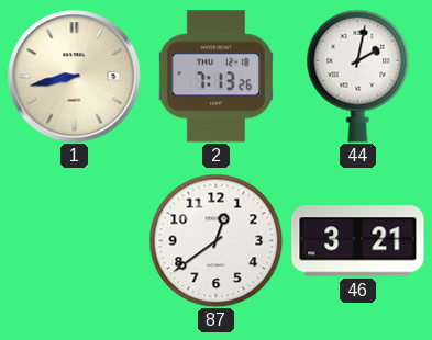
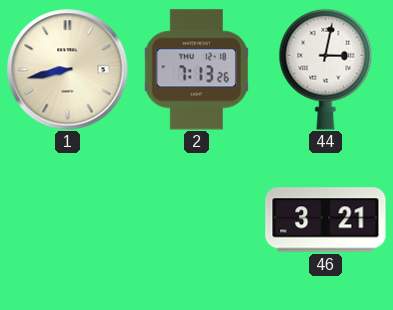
44: 2:02 -> 3:02 (326, 69)
87: 12:39 -> none (215, 240)
